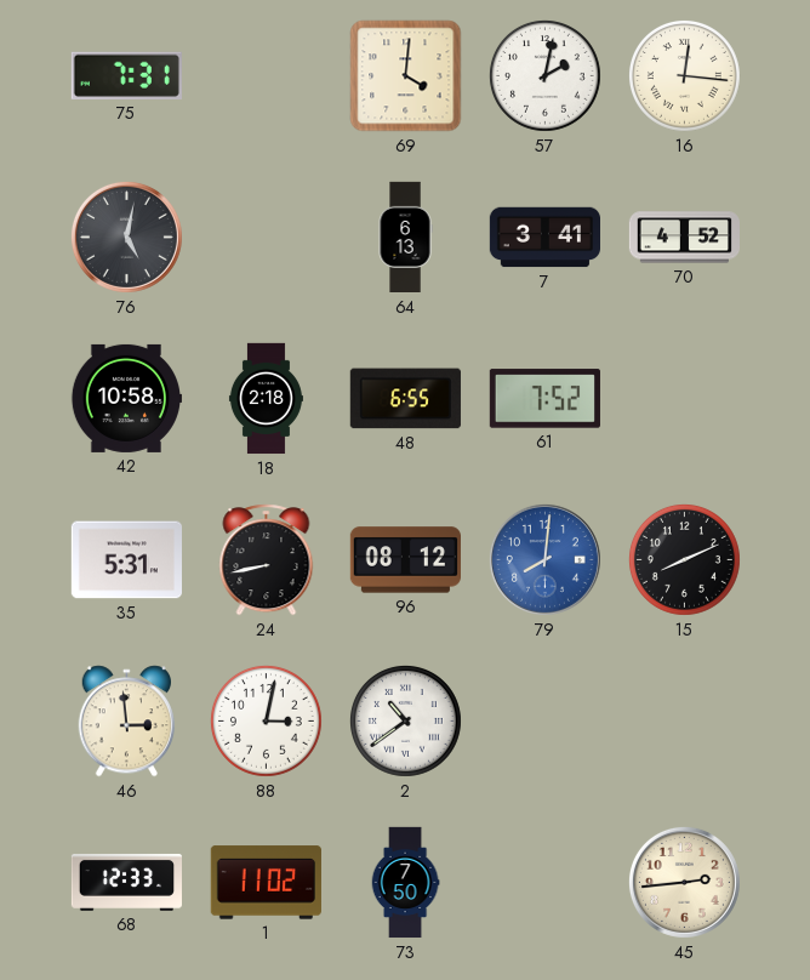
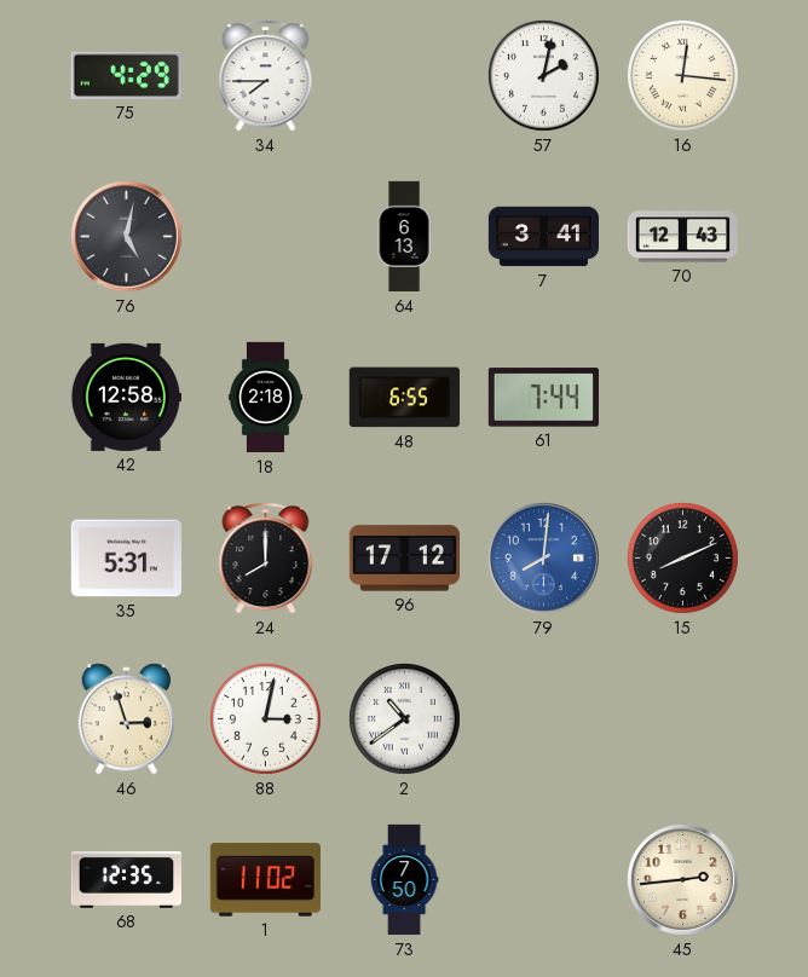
75: 7:31 -> 4:29 (126, 75)
34: none -> 7:45 (266, 76)
69: 4:01 -> none (406, 76)
70: 4:52 -> 12:43 (682, 237)
42: 10:58 -> 12:58 (125, 397)
61: 7:52 -> 7:44 (543, 398)
24: 8:43 -> 8:00 (266, 559)
96: 08:12 -> 17:12 (404, 559)
46: 2:59 -> 2:57 (127, 719)
68: 12:33 -> 12:35 (126, 879)
